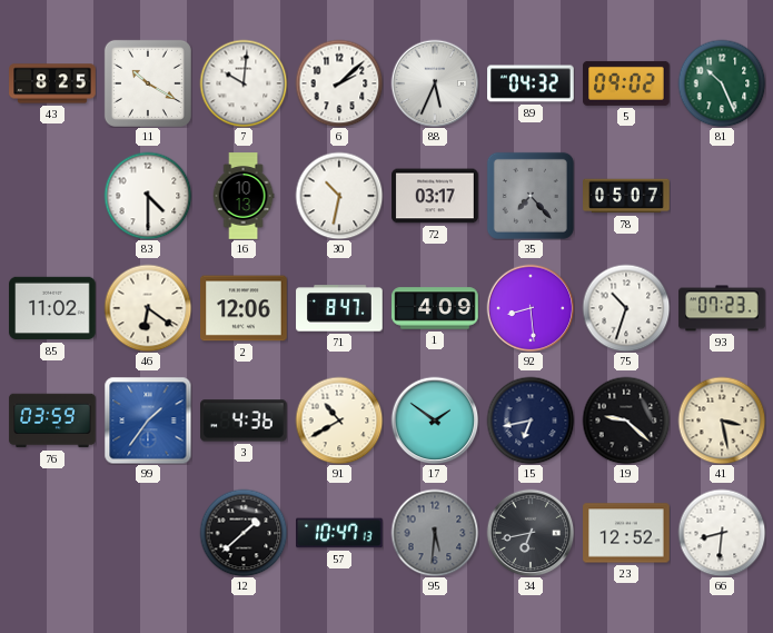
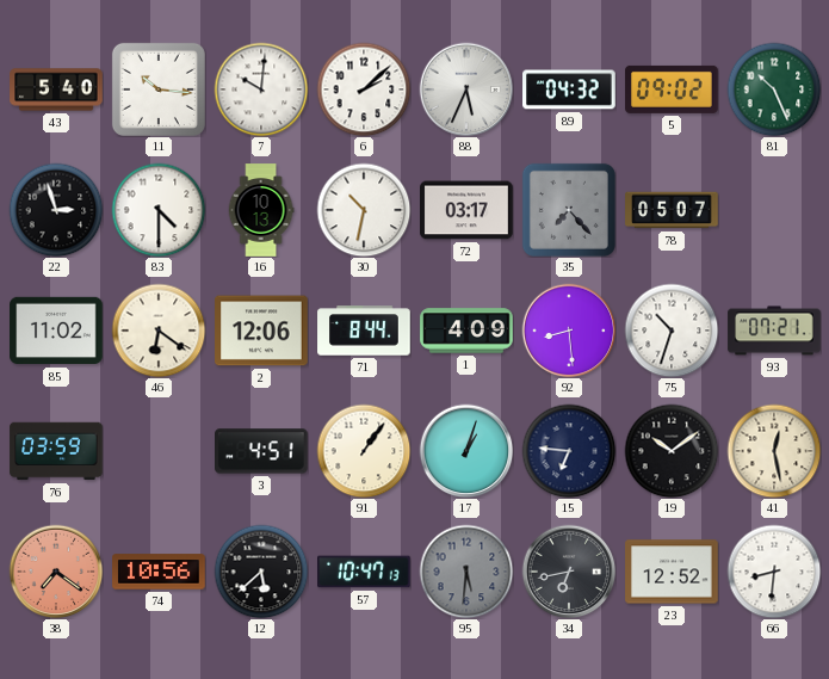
43: 8:25 -> 5:40 (56, 89)
11: 10:20 -> 10:16 (159, 89)
22: none -> 2:57 (56, 210)
71: 8:47 -> 8:44 (364, 331)
93: 07:23 -> 07:21 (774, 331)
99: 1:36 -> none (148, 421)
3: 4:36 -> 4:51 (262, 451)
91: 10:40 -> 1:06 (364, 451)
17: 1:51 -> 1:03 (466, 451)
15: 6:43 -> 6:46 (569, 451)
19: 9:22 -> 10:09 (672, 451)
41: 3:28 -> 12:28 (774, 451)
38: none -> 7:21 (56, 572)
74: none -> 10:56 (159, 572)
12: 1:38 -> 5:38 (261, 572)
